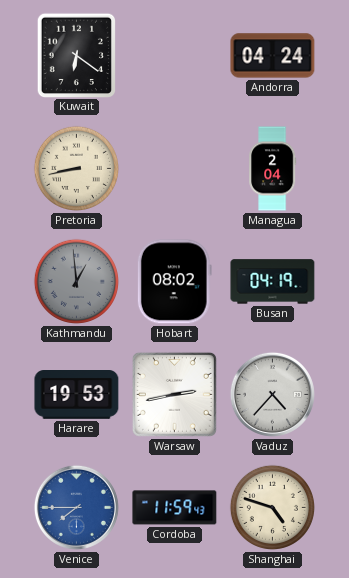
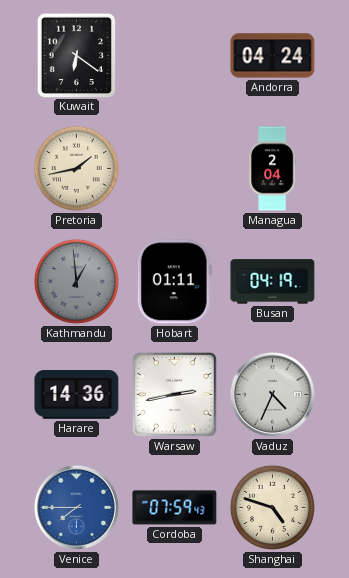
Pretoria: 8:43 -> 1:43 (76, 168)
Hobart: 08:02 -> 01:11 (174, 282)
Harare: 19:53 -> 14:36 (77, 395)
Vaduz: 4:37 -> 4:34 (272, 394)
Cordoba: 11:59 -> 07:59 (175, 508)
